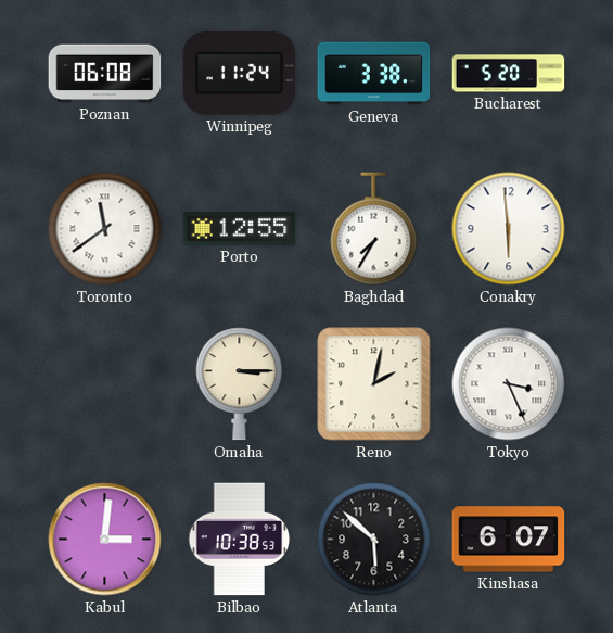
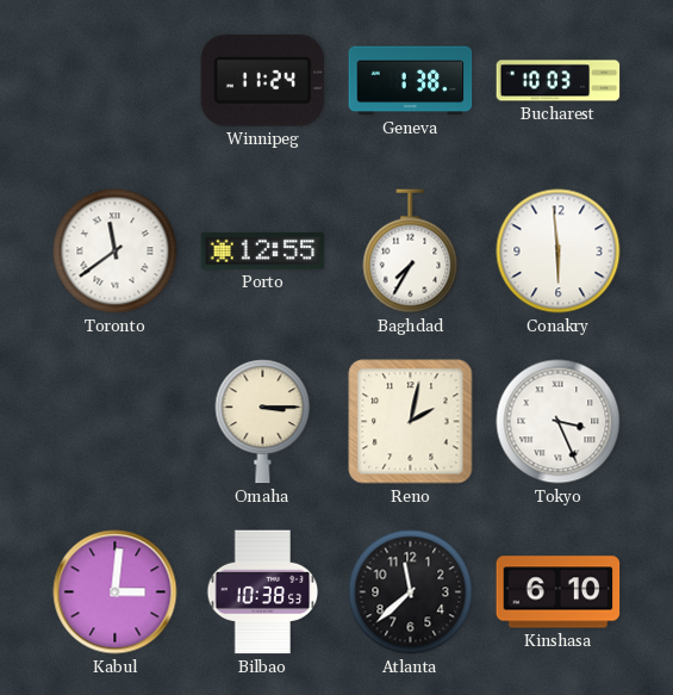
Poznan: 06:08 -> none (105, 74)
Geneva: 3:38 -> 1:38 (411, 81)
Bucharest: 5:20 -> 10:03 (559, 81)
Atlanta: 5:52 -> 11:38 (411, 592)
Kinshasa: 6:07 -> 6:10 (559, 592)
